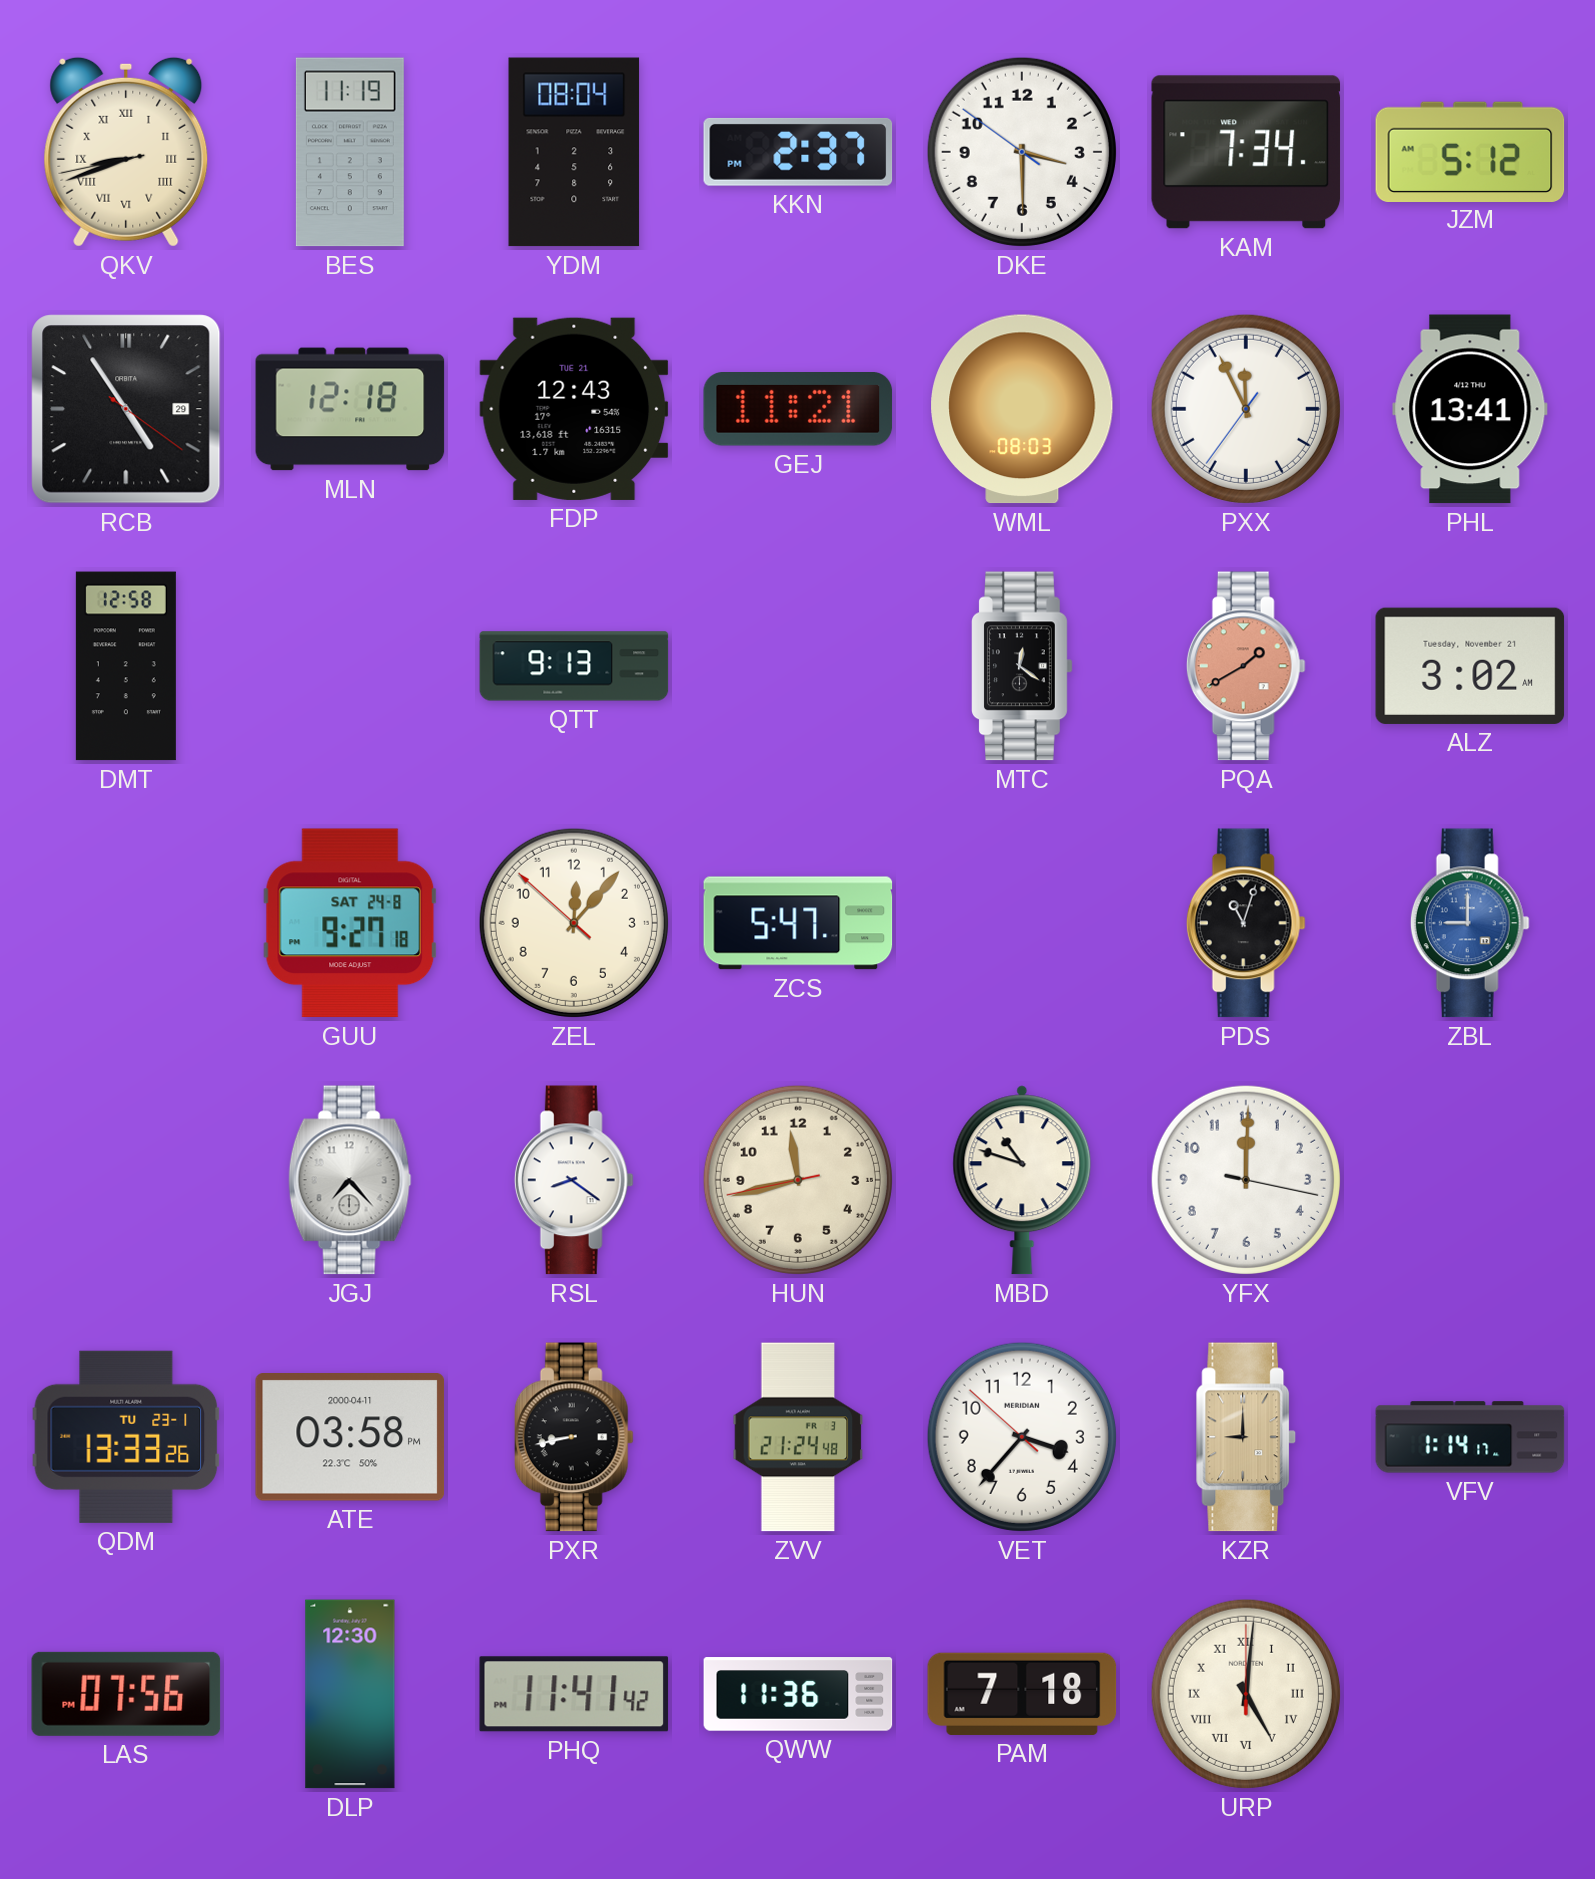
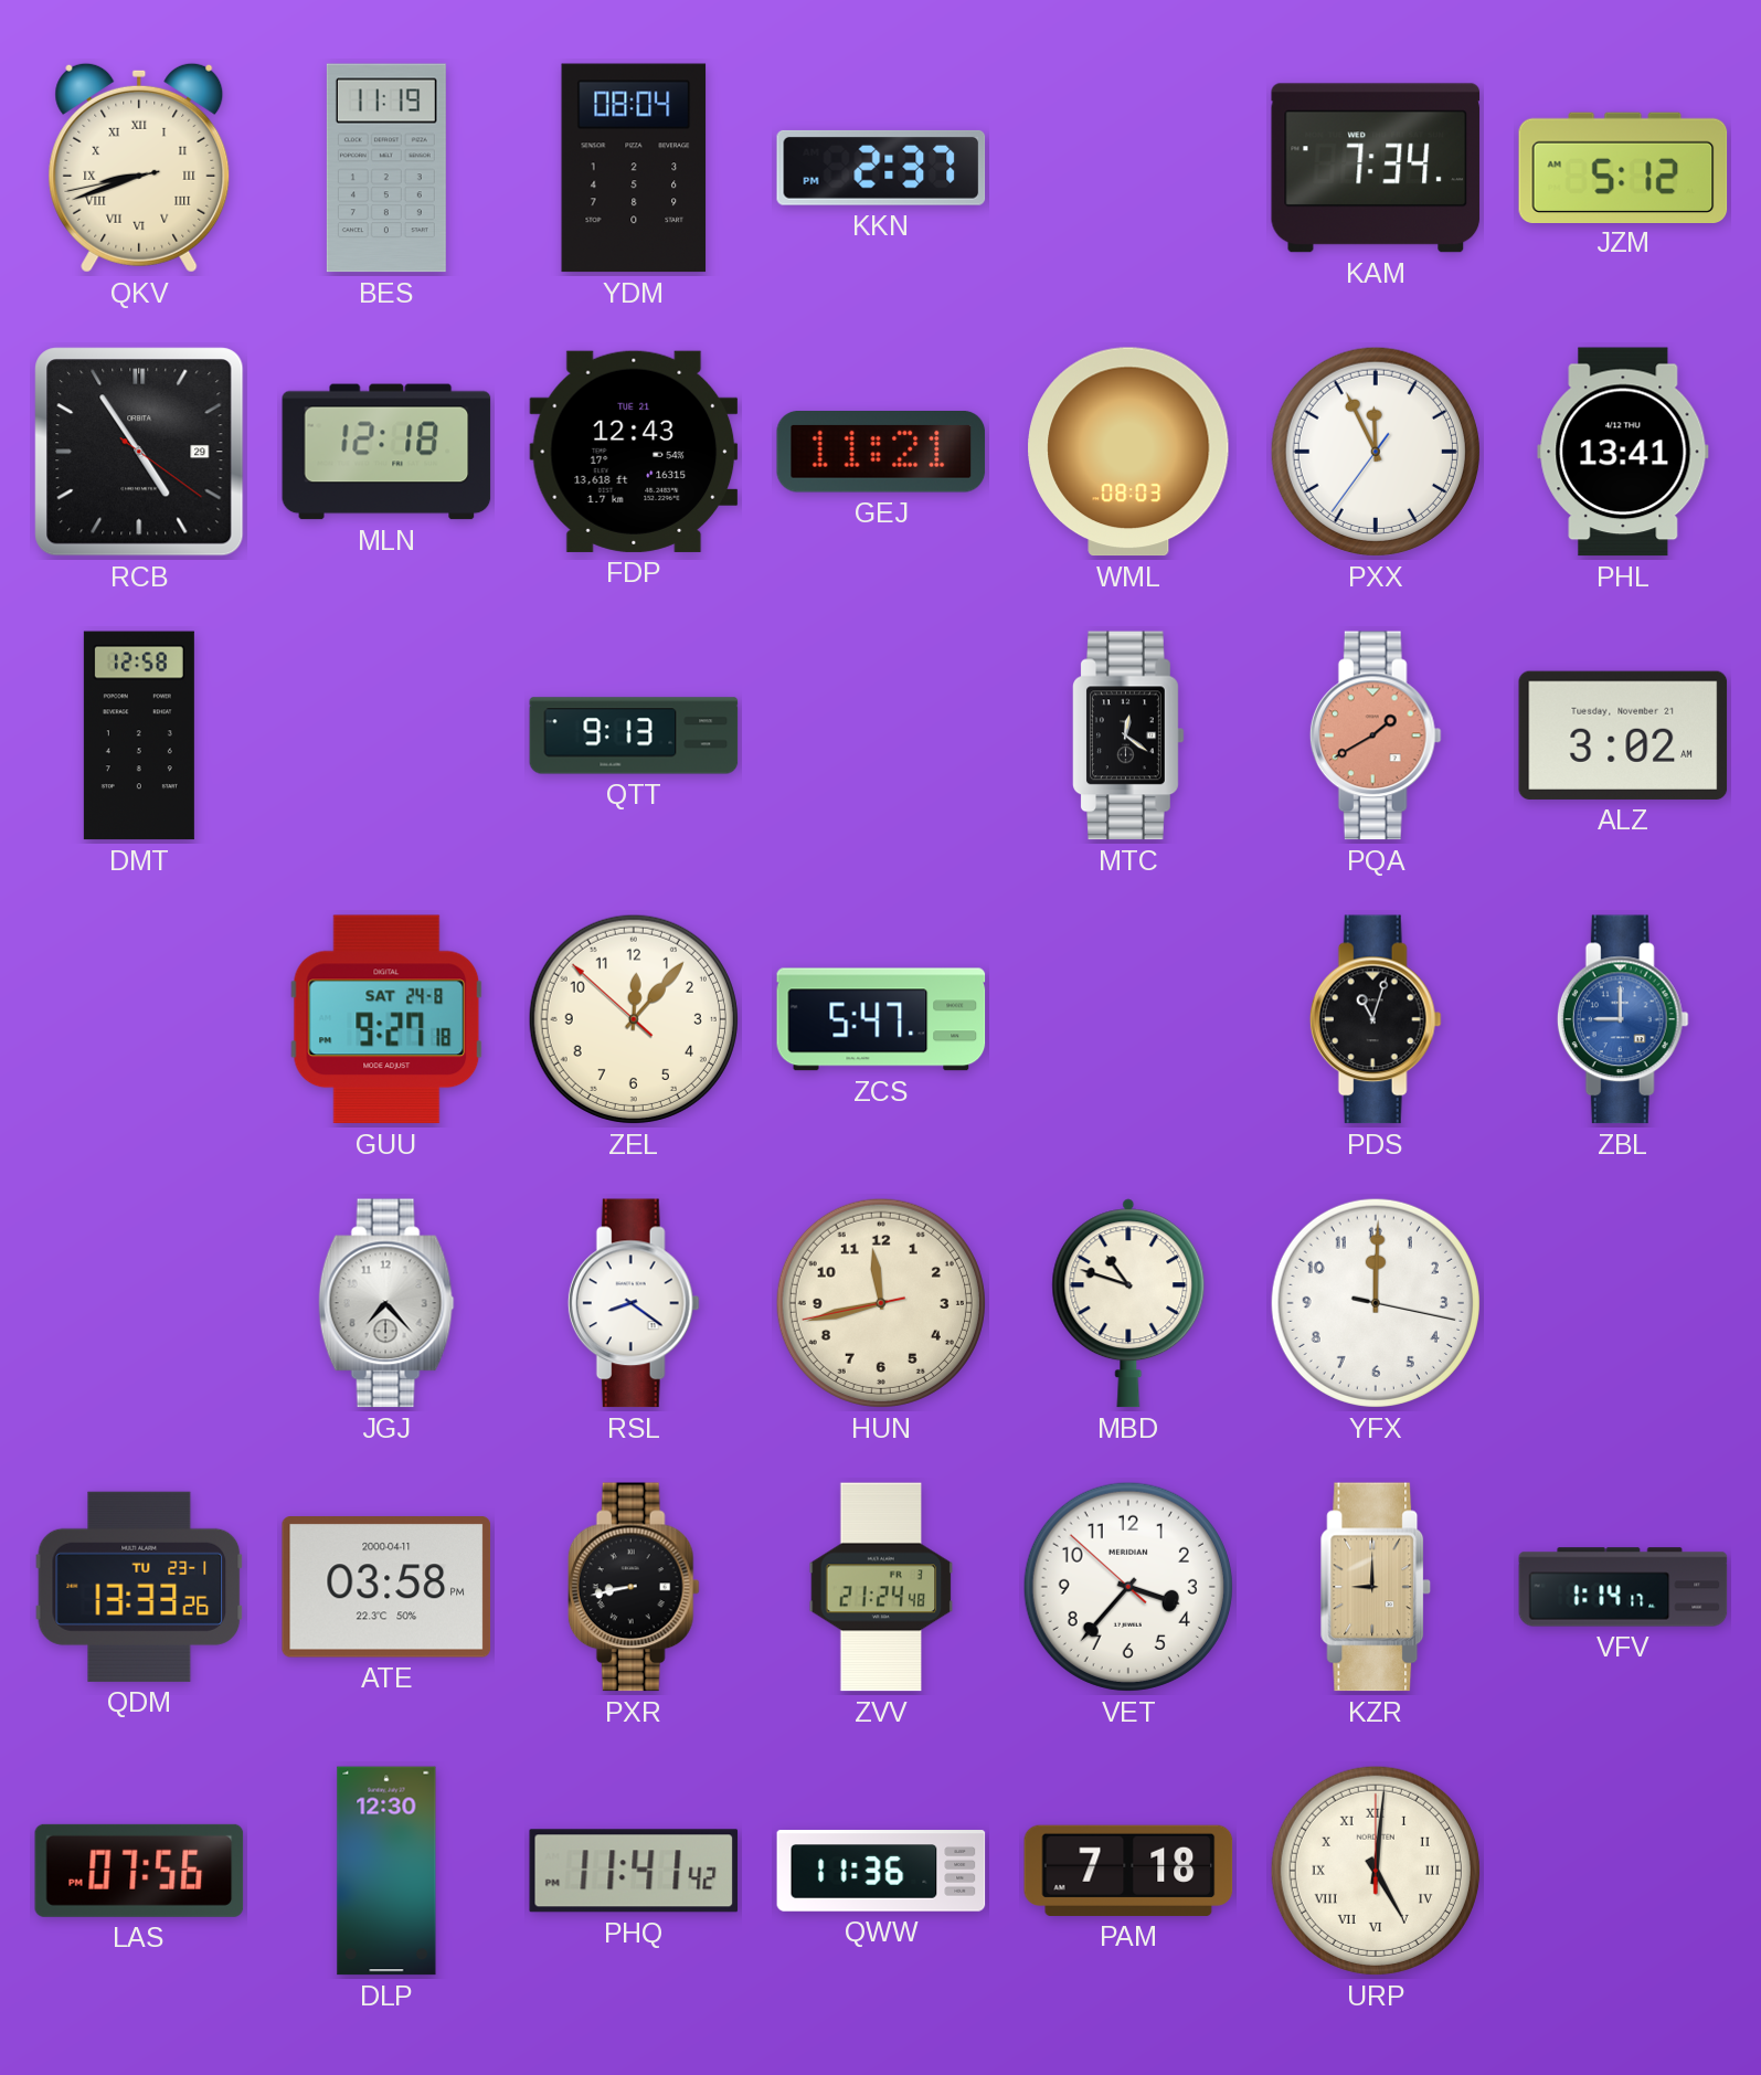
DKE: 3:29 -> none (1022, 152)
